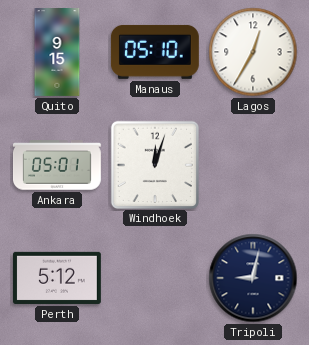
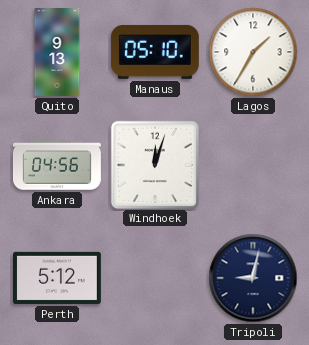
Quito: 9:15 -> 9:13 (57, 53)
Lagos: 12:35 -> 1:35 (253, 52)
Ankara: 05:01 -> 04:56 (58, 165)
